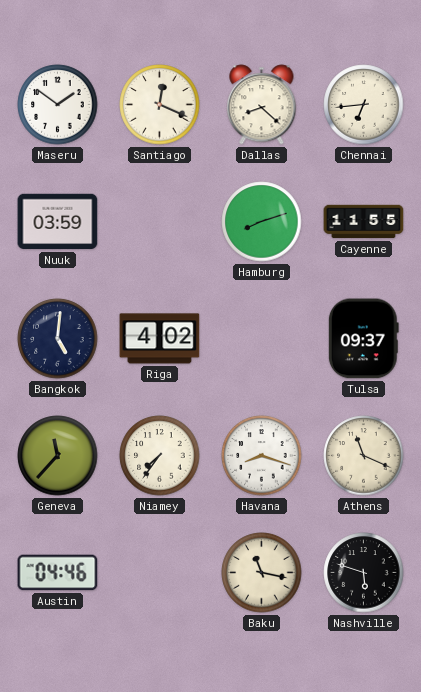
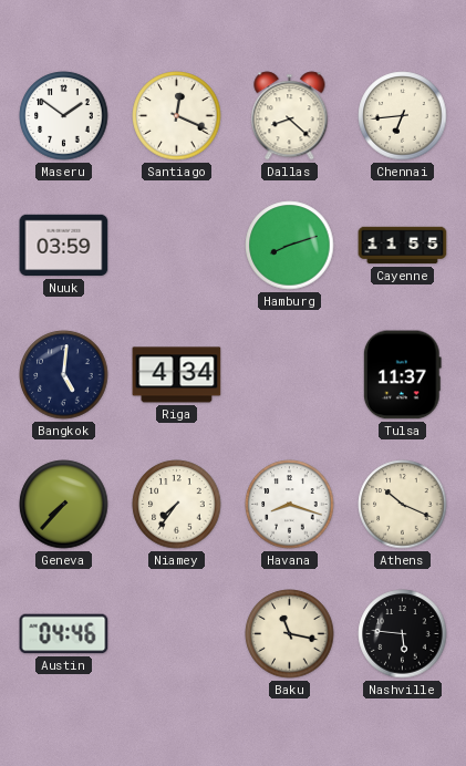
Riga: 4:02 -> 4:34 (177, 375)
Tulsa: 09:37 -> 11:37 (402, 375)
Geneva: 11:37 -> 7:37 (64, 505)
Athens: 11:19 -> 10:19 (403, 505)
Nashville: 5:48 -> 5:46 (403, 634)
